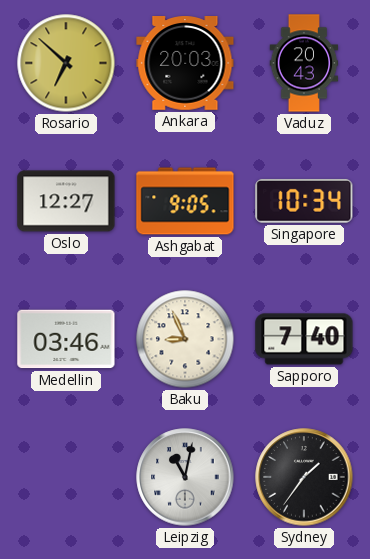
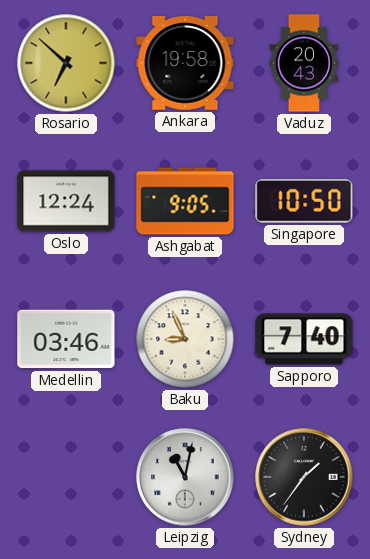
Ankara: 20:03 -> 19:58 (185, 64)
Oslo: 12:27 -> 12:24 (66, 201)
Singapore: 10:34 -> 10:50 (304, 201)
